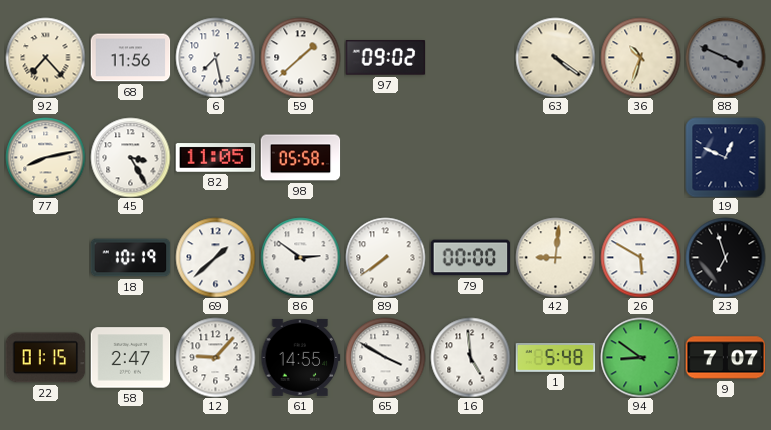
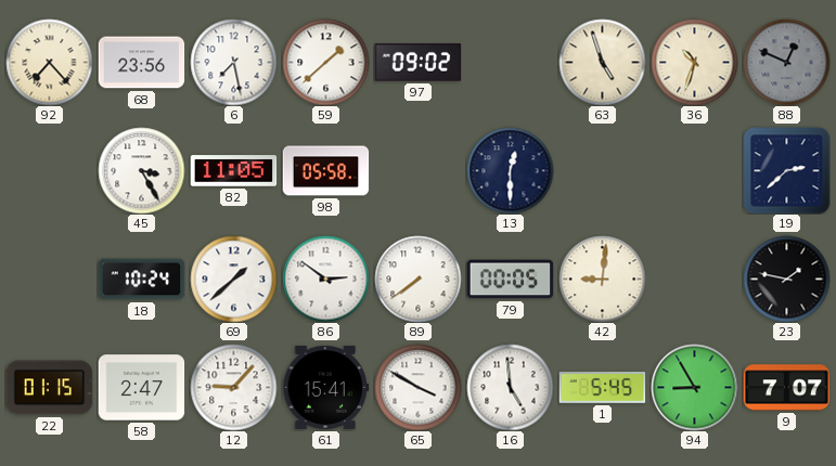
68: 11:56 -> 23:56 (141, 63)
63: 4:21 -> 4:57 (602, 62)
88: 3:49 -> 12:49 (786, 62)
77: 8:13 -> none (45, 157)
13: none -> 12:30 (510, 170)
19: 12:49 -> 2:38 (786, 170)
18: 10:19 -> 10:24 (141, 280)
79: 00:00 -> 00:05 (510, 280)
26: 5:50 -> none (640, 257)
23: 6:57 -> 1:47 (786, 279)
61: 14:55 -> 15:41 (325, 387)
1: 5:48 -> 5:45 (602, 388)
94: 8:51 -> 8:55 (694, 387)
